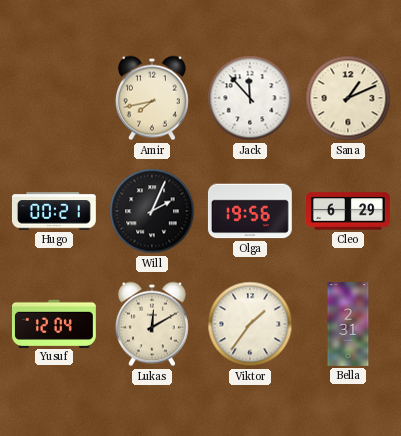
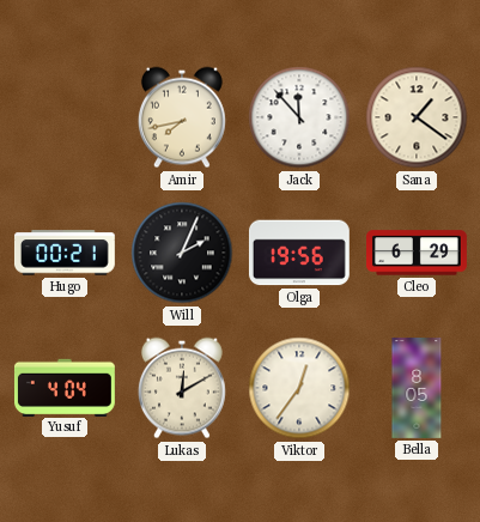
Sana: 1:11 -> 1:21 (417, 117)
Yusuf: 12:04 -> 4:04 (65, 387)
Viktor: 1:36 -> 12:36 (299, 388)
Bella: 2:31 -> 8:05 (417, 389)
